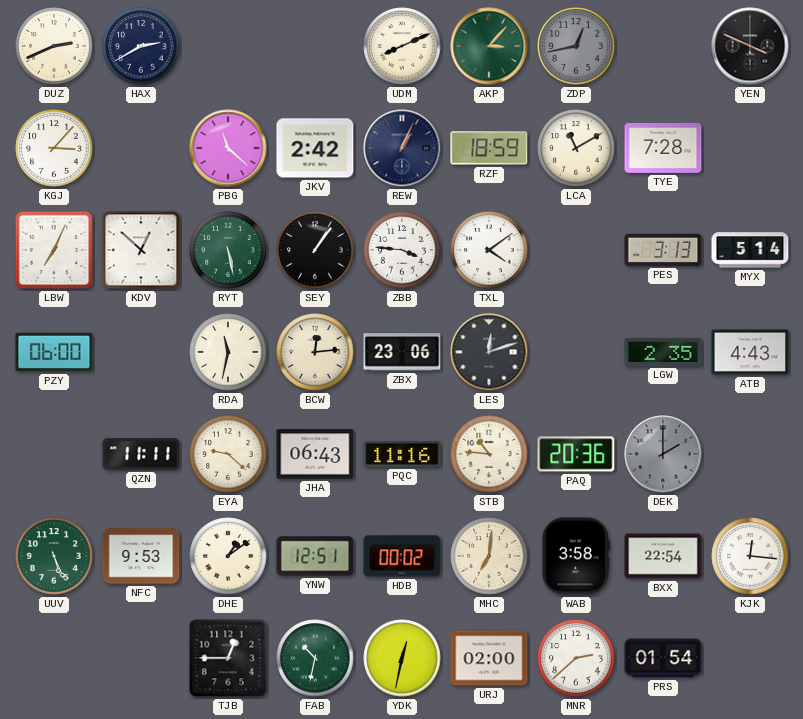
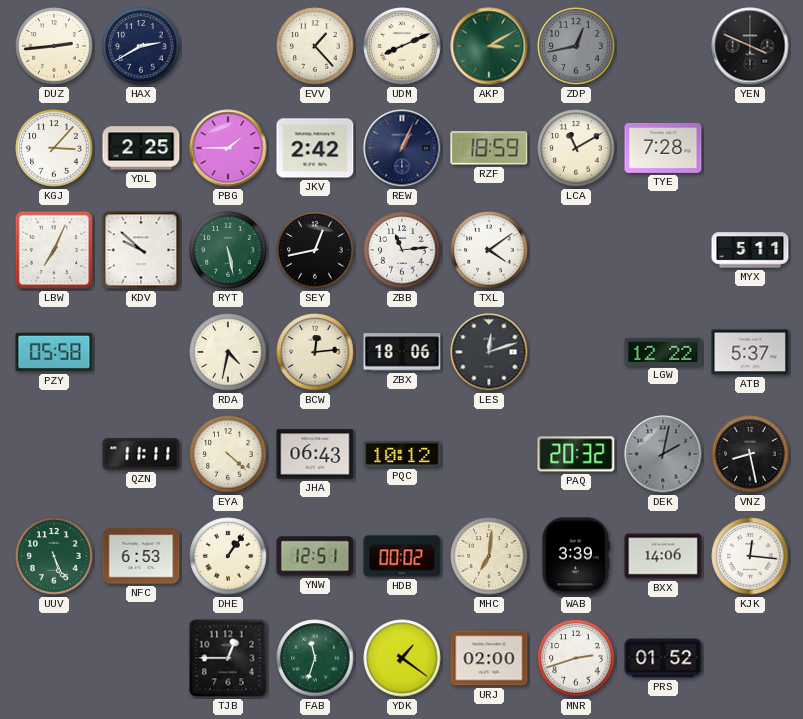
DUZ: 2:41 -> 2:44 (54, 46)
EVV: none -> 1:23 (315, 46)
AKP: 3:07 -> 3:10 (489, 46)
YDL: none -> 2:25 (141, 148)
PBG: 11:22 -> 1:45 (228, 148)
KDV: 12:52 -> 9:52 (141, 250)
SEY: 1:06 -> 12:43 (315, 250)
ZBB: 3:46 -> 11:14 (402, 250)
PES: 3:13 -> none (663, 250)
MYX: 5:14 -> 5:11 (750, 250)
PZY: 06:00 -> 05:58 (54, 352)
RDA: 11:32 -> 4:32 (228, 352)
ZBX: 23:06 -> 18:06 (402, 352)
LGW: 2:35 -> 12:22 (663, 352)
ATB: 4:43 -> 5:37 (750, 352)
EYA: 9:22 -> 4:22 (228, 454)
PQC: 11:16 -> 10:12 (402, 454)
STB: 10:46 -> none (489, 454)
PAQ: 20:36 -> 20:32 (576, 454)
DEK: 2:00 -> 2:02 (663, 454)
VNZ: none -> 8:28 (750, 454)
NFC: 9:53 -> 6:53 (141, 556)
DHE: 1:09 -> 1:06 (228, 556)
WAB: 3:58 -> 3:39 (576, 556)
BXX: 22:54 -> 14:06 (663, 556)
FAB: 10:32 -> 11:33 (315, 658)
YDK: 12:32 -> 1:21 (402, 658)
MNR: 2:38 -> 2:42 (576, 658)
PRS: 01:54 -> 01:52 (663, 658)
